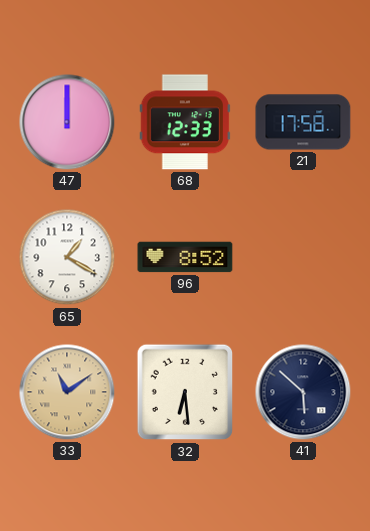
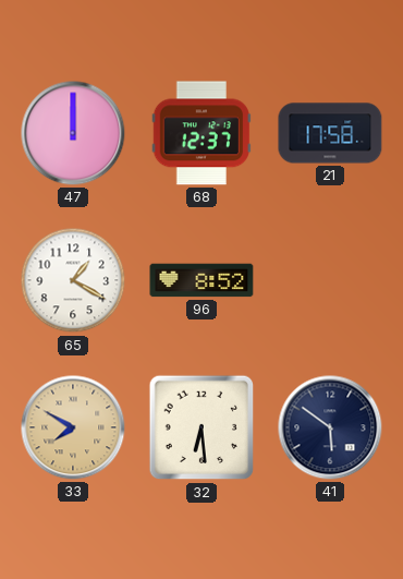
68: 12:33 -> 12:37 (200, 133)
33: 11:09 -> 7:50 (73, 427)
41: 5:52 -> 5:51 (330, 427)
